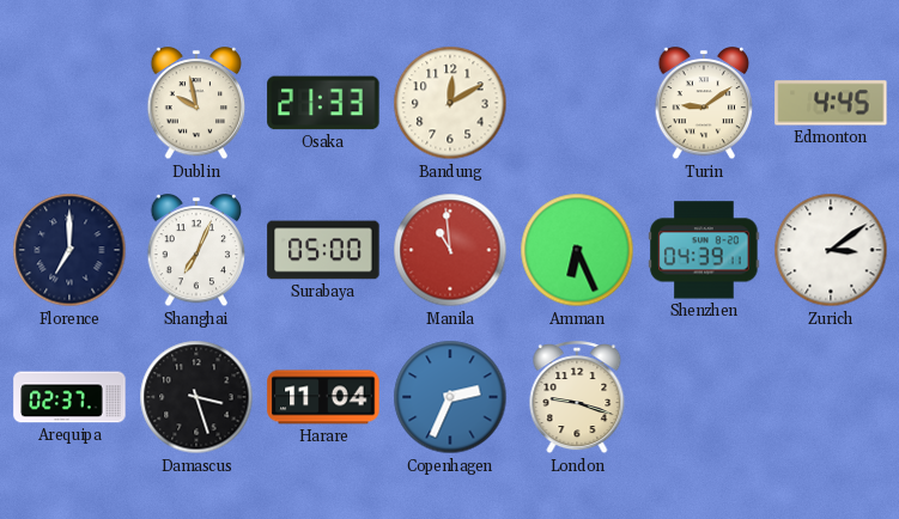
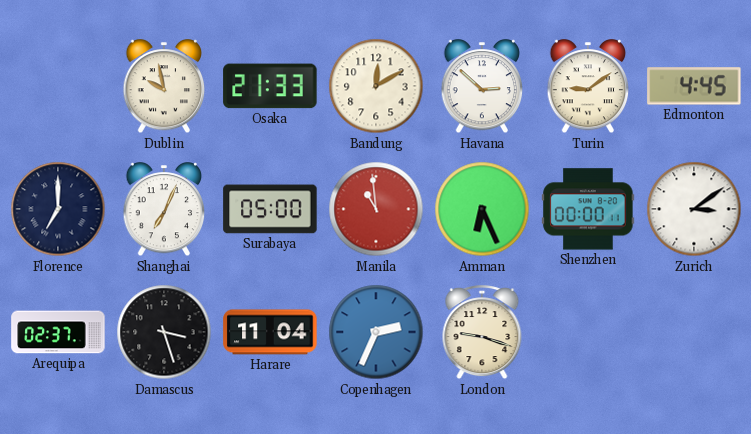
Havana: none -> 2:52 (482, 87)
Shenzhen: 04:39 -> 00:00 (588, 209)
